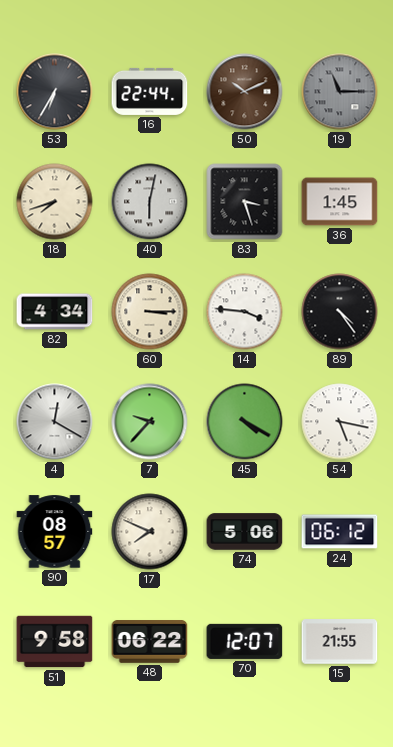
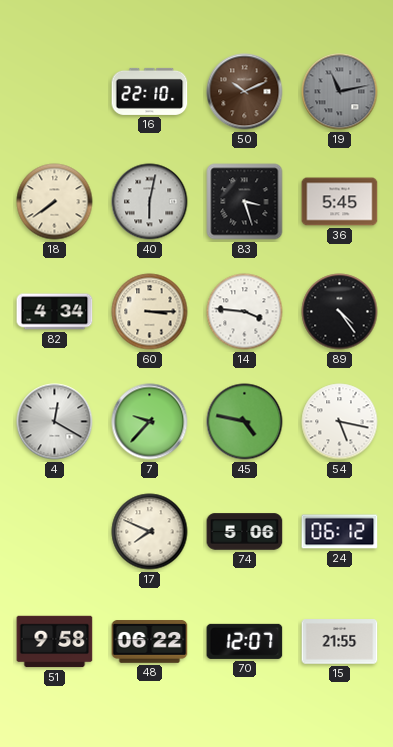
53: 6:35 -> none (55, 92)
16: 22:44 -> 22:10 (150, 91)
19: 11:15 -> 11:13 (340, 92)
18: 7:42 -> 7:39 (55, 202)
36: 1:45 -> 5:45 (340, 202)
45: 4:20 -> 4:47 (245, 422)
90: 08:57 -> none (55, 532)
